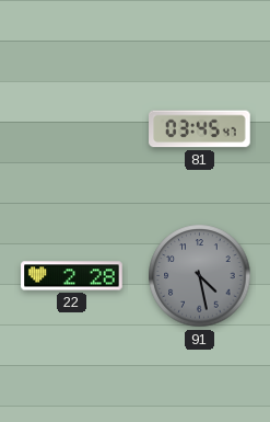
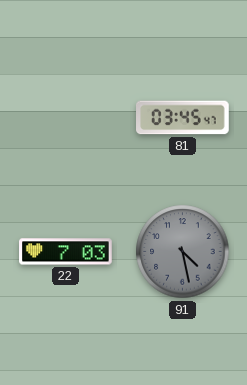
22: 2:28 -> 7:03 (66, 252)
